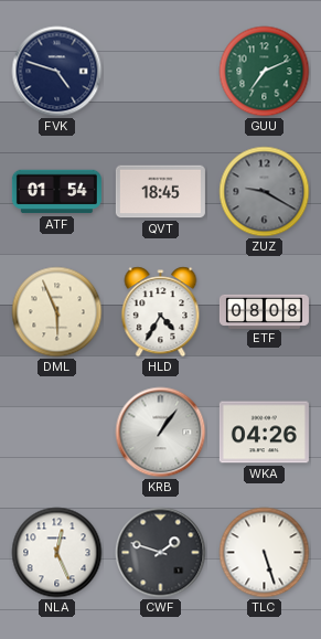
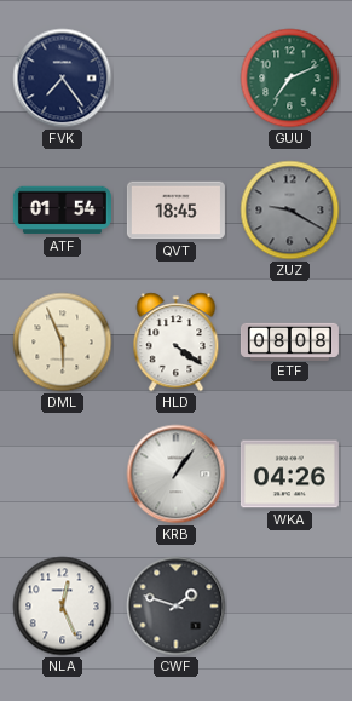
FVK: 4:48 -> 7:24 (63, 79)
HLD: 4:35 -> 4:21 (177, 343)
TLC: 5:27 -> none (265, 553)
